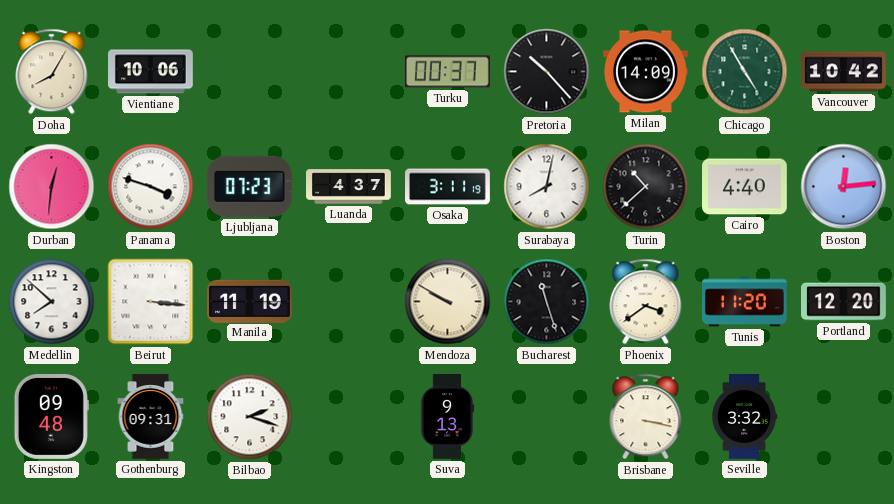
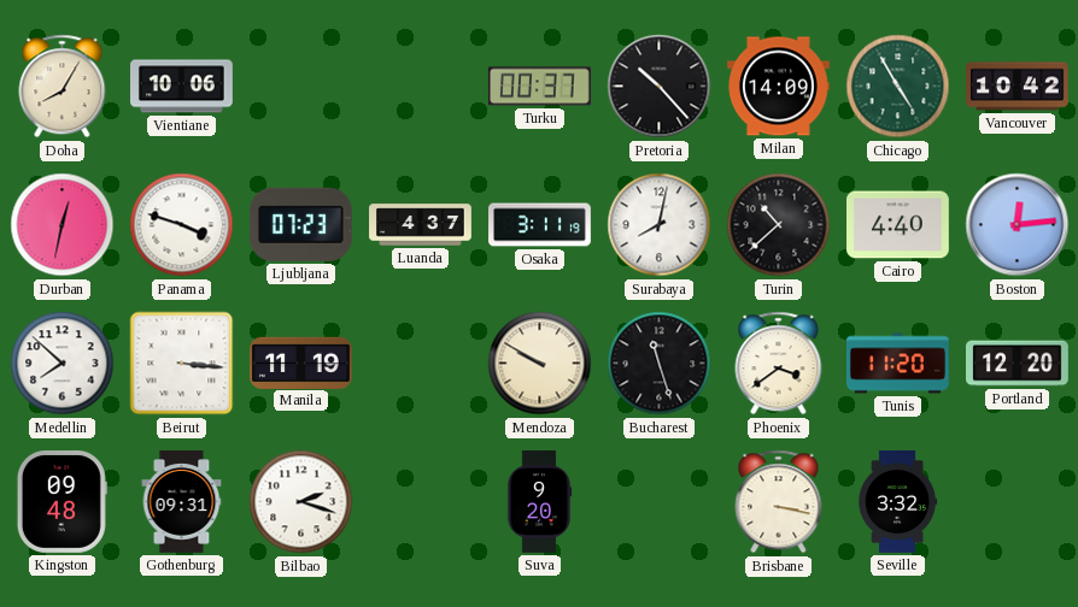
Durban: 12:31 -> 12:32 (63, 225)
Suva: 9:13 -> 9:20 (539, 502)
